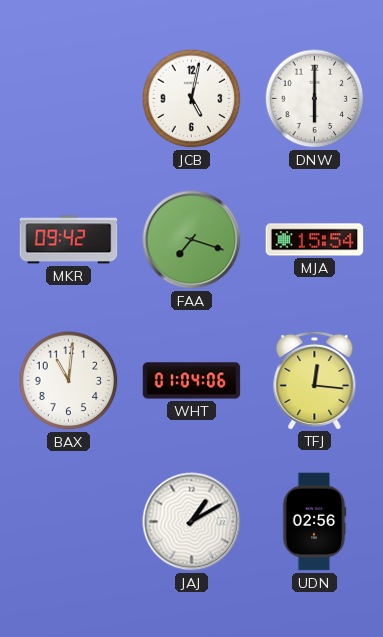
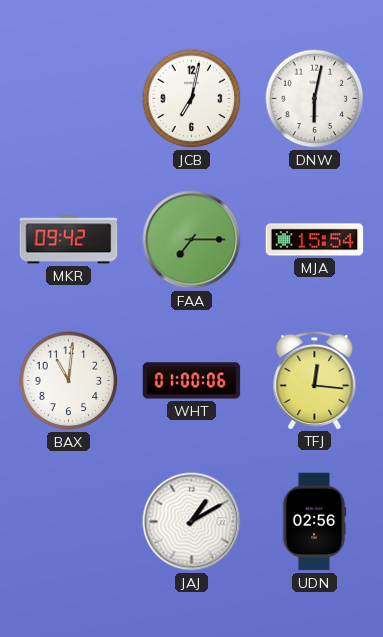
JCB: 5:02 -> 7:02 (192, 99)
DNW: 6:00 -> 6:02 (315, 99)
FAA: 7:18 -> 7:15 (192, 240)
WHT: 01:04 -> 01:00 (192, 381)
